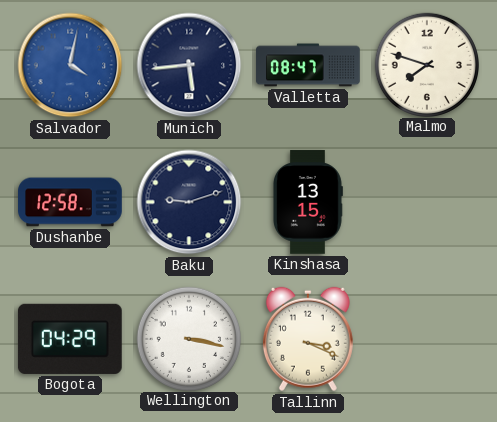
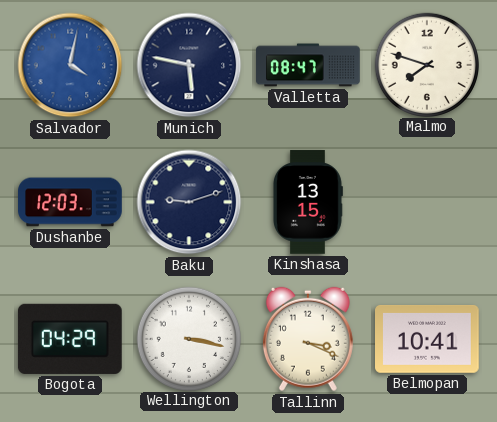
Munich: 5:44 -> 5:47 (189, 65)
Dushanbe: 12:58 -> 12:03 (70, 202)
Belmopan: none -> 10:41 (428, 339)
